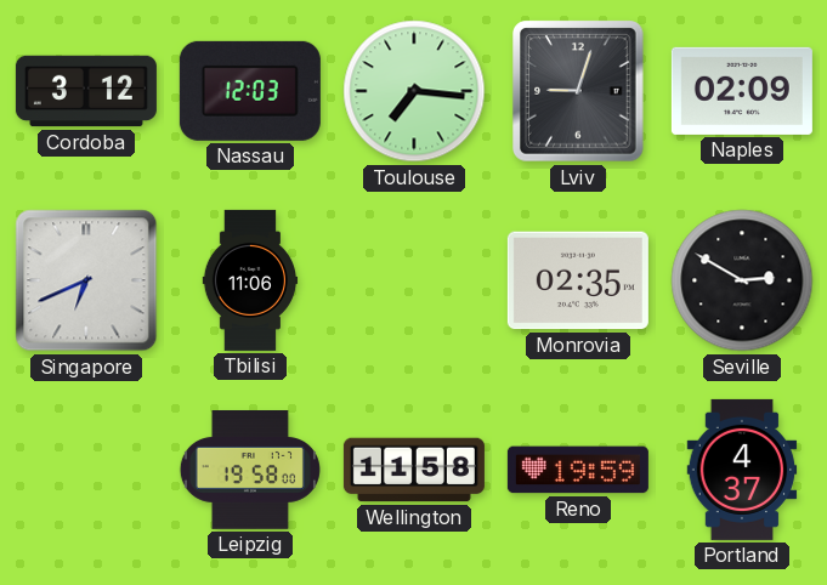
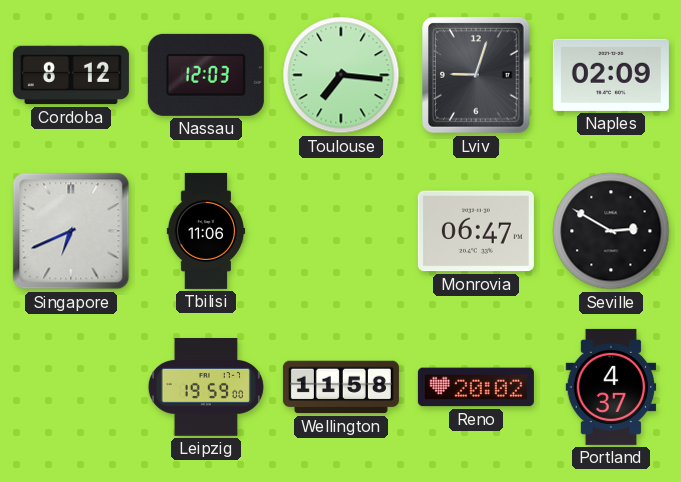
Cordoba: 3:12 -> 8:12 (71, 75)
Monrovia: 02:35 -> 06:47 (476, 231)
Leipzig: 19:58 -> 19:59 (206, 388)
Reno: 19:59 -> 20:02 (476, 387)
